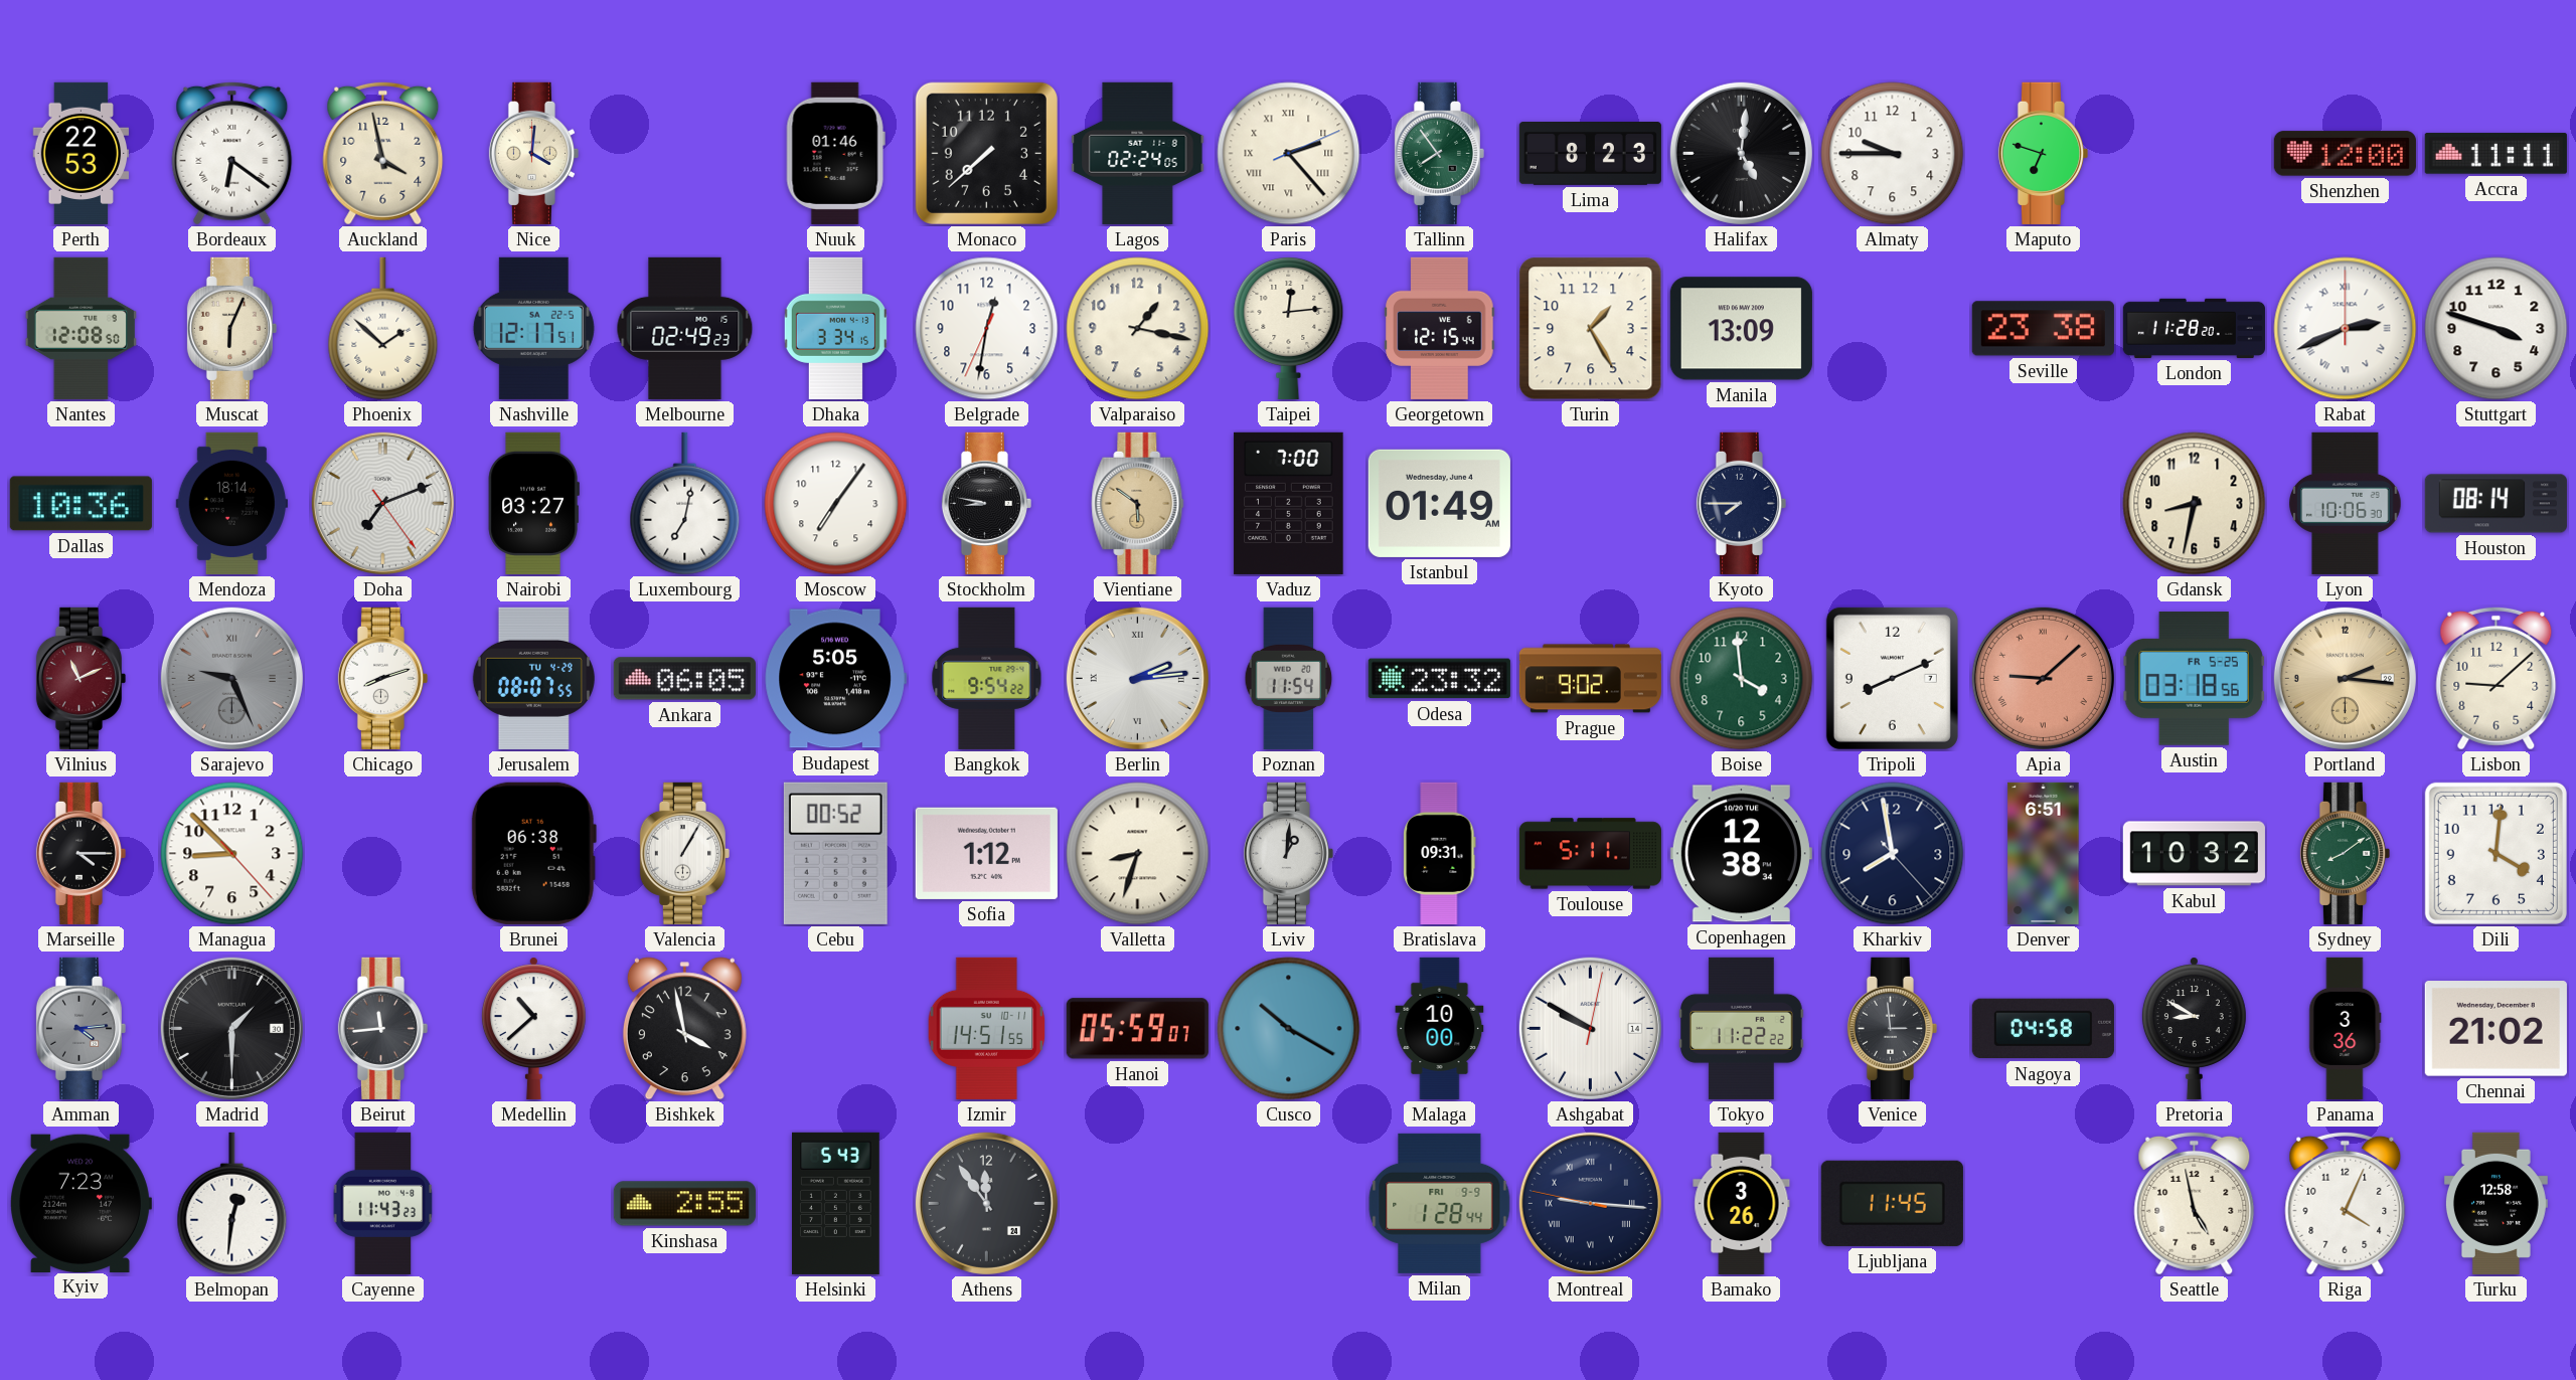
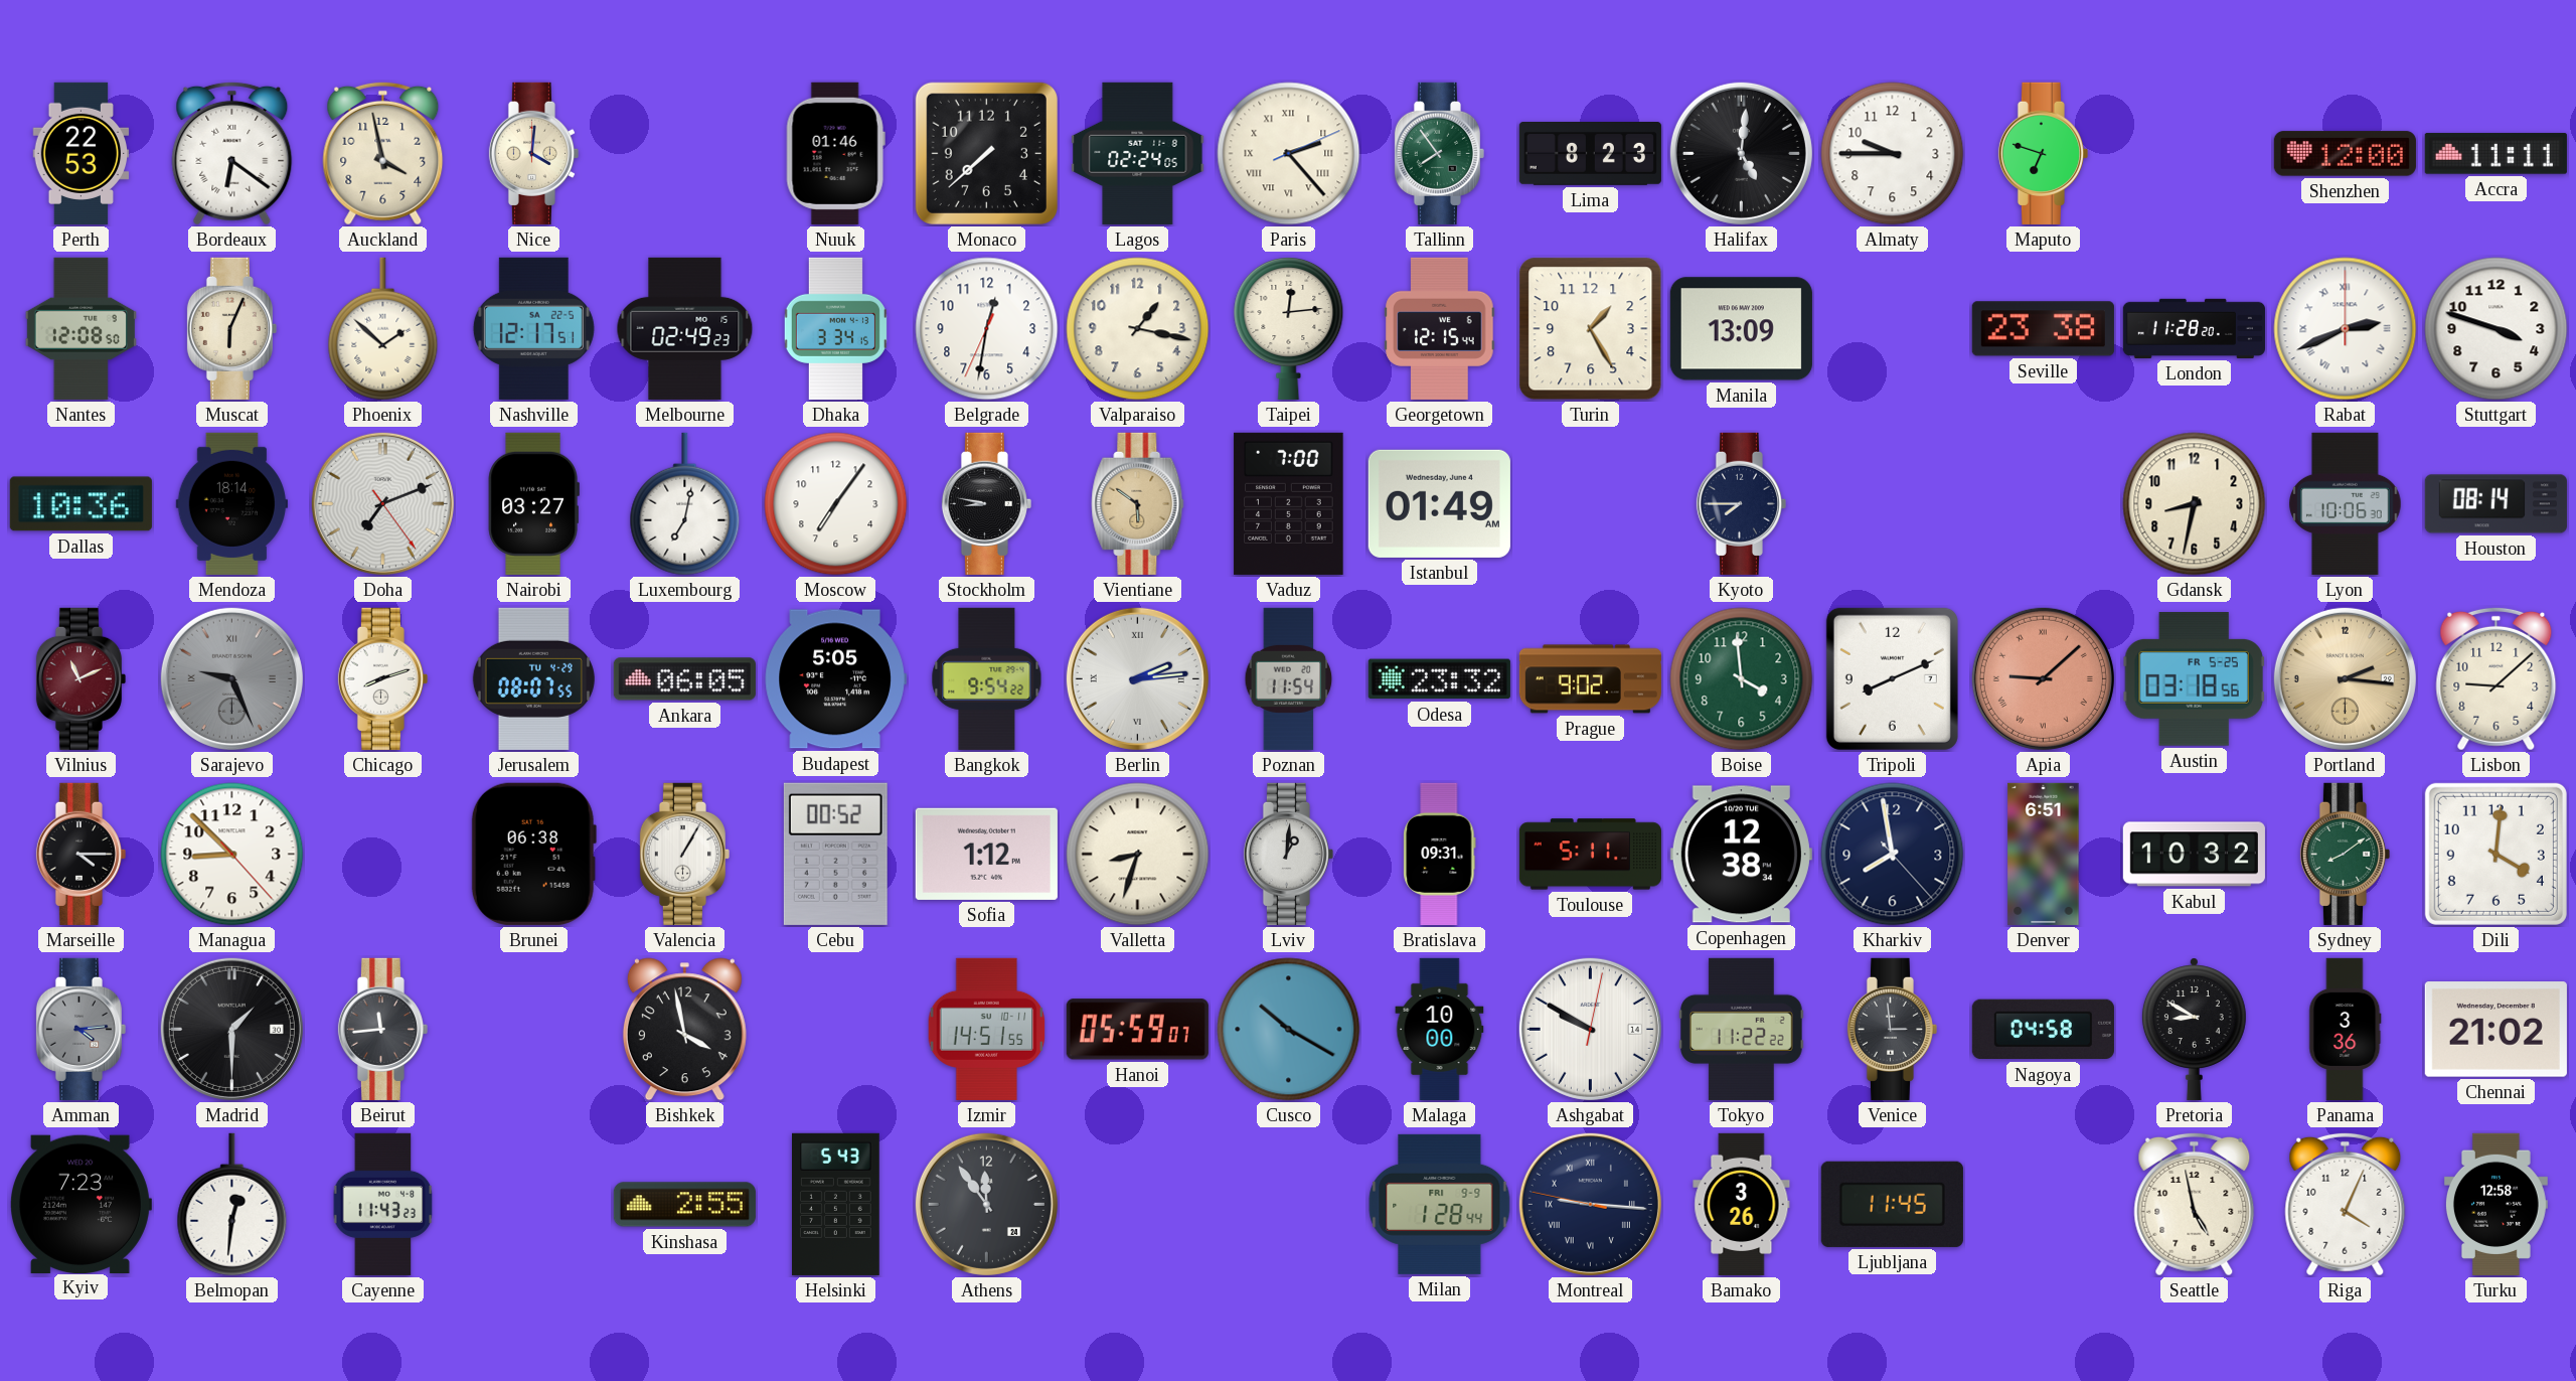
Medellin: 10:38 -> none (533, 1028)
